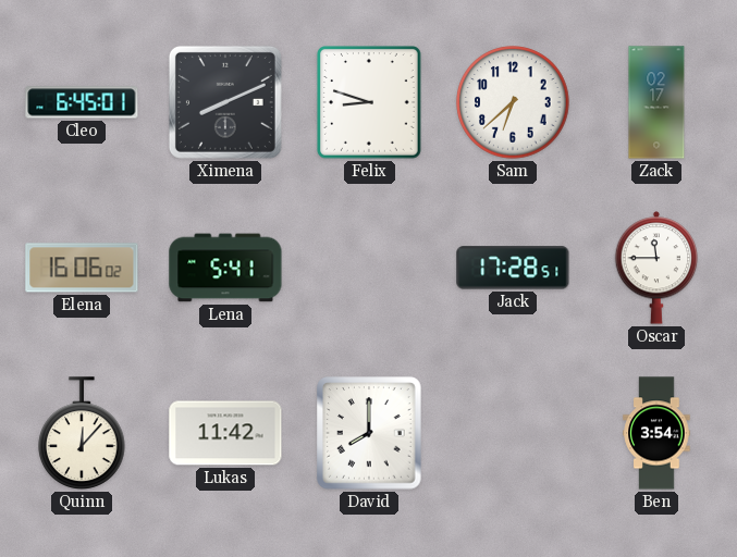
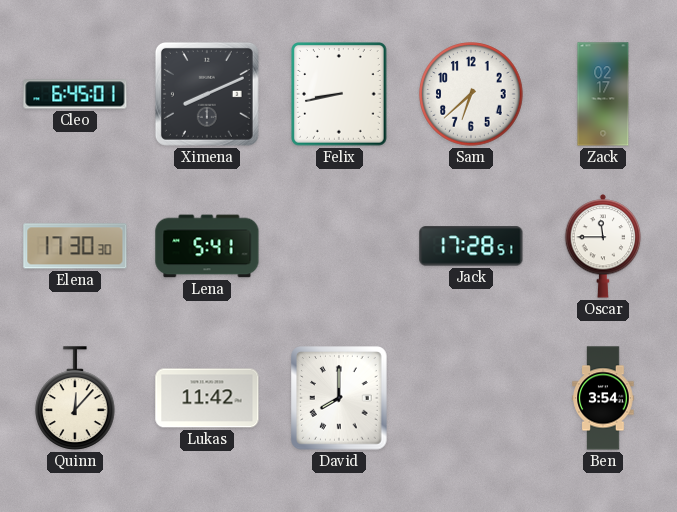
Felix: 8:48 -> 8:43 (340, 95)
Elena: 16:06 -> 17:30 (75, 246)
